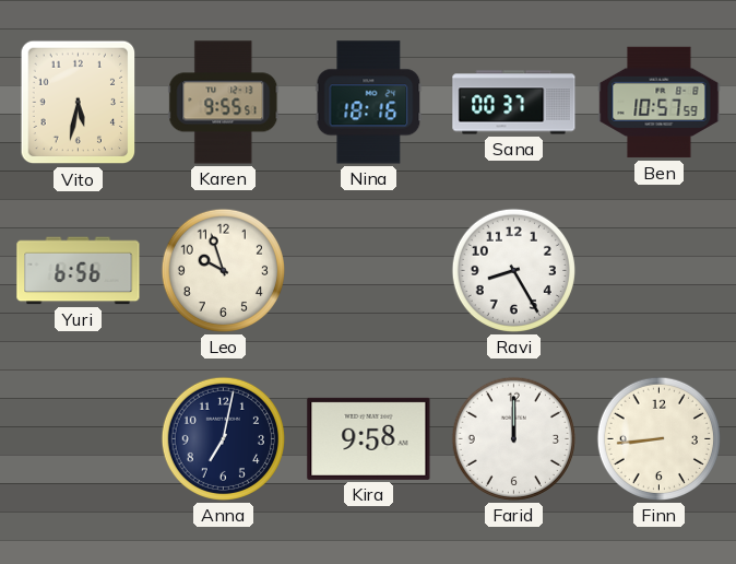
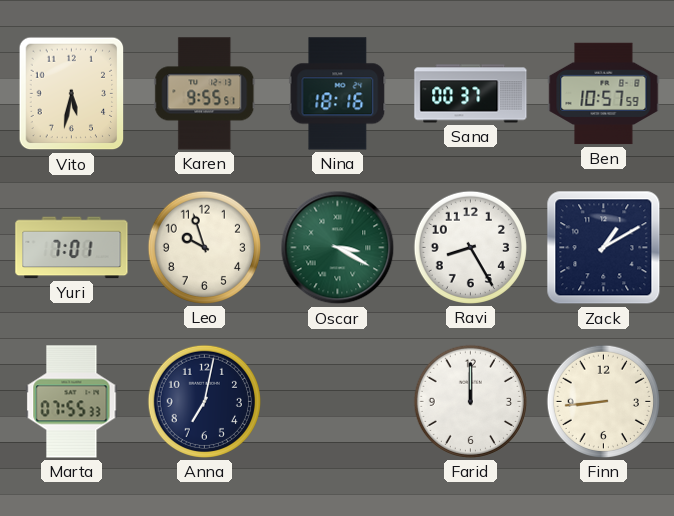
Yuri: 6:56 -> 7:01 (72, 248)
Oscar: none -> 3:20 (338, 248)
Zack: none -> 1:10 (604, 248)
Marta: none -> 07:55 (72, 402)
Kira: 9:58 -> none (369, 438)
